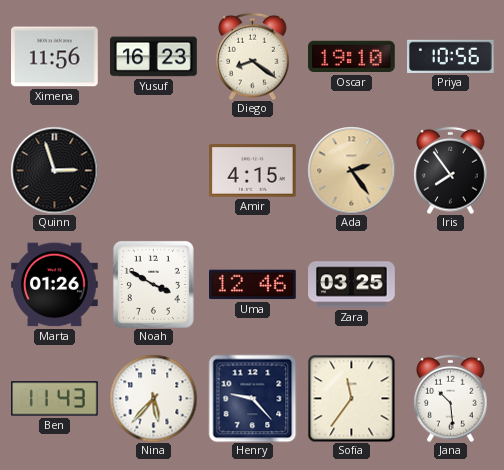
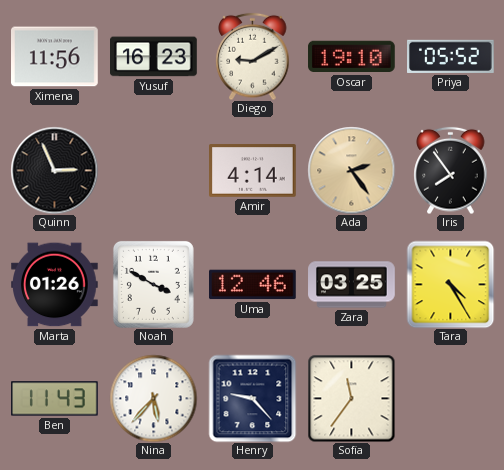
Diego: 8:21 -> 9:10 (253, 56)
Priya: 10:56 -> 05:52 (451, 56)
Quinn: 2:57 -> 2:56 (54, 170)
Amir: 4:15 -> 4:14 (253, 171)
Tara: none -> 4:25 (450, 284)
Jana: 10:29 -> none (451, 398)
